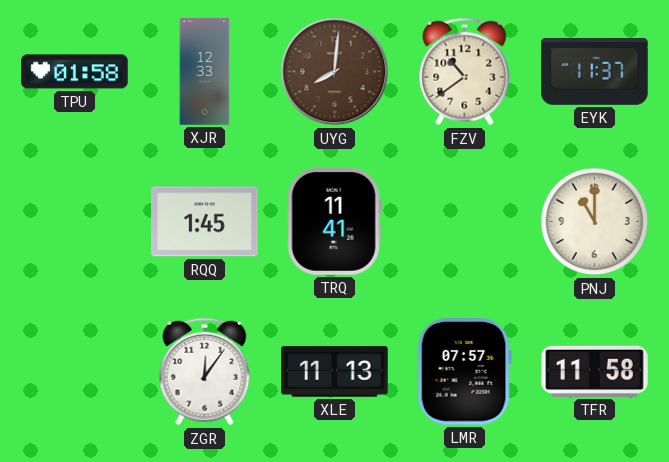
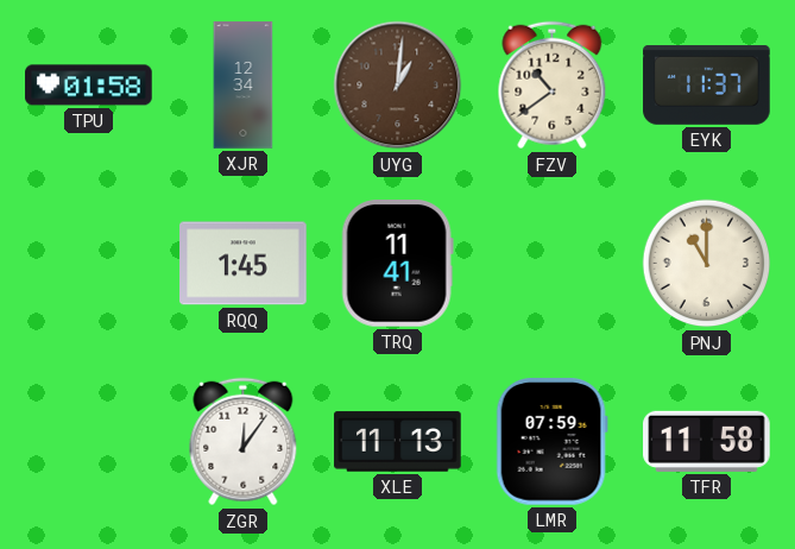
XJR: 12:33 -> 12:34 (244, 86)
UYG: 8:01 -> 1:01 (398, 86)
LMR: 07:57 -> 07:59 (551, 442)
